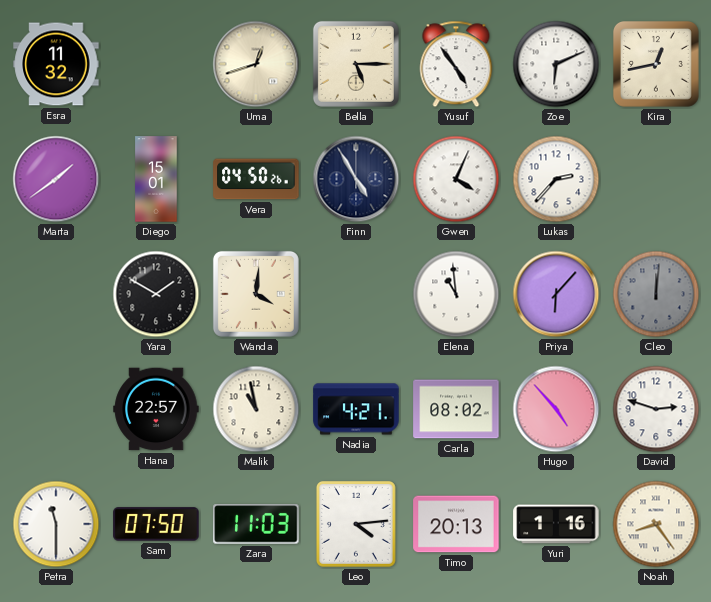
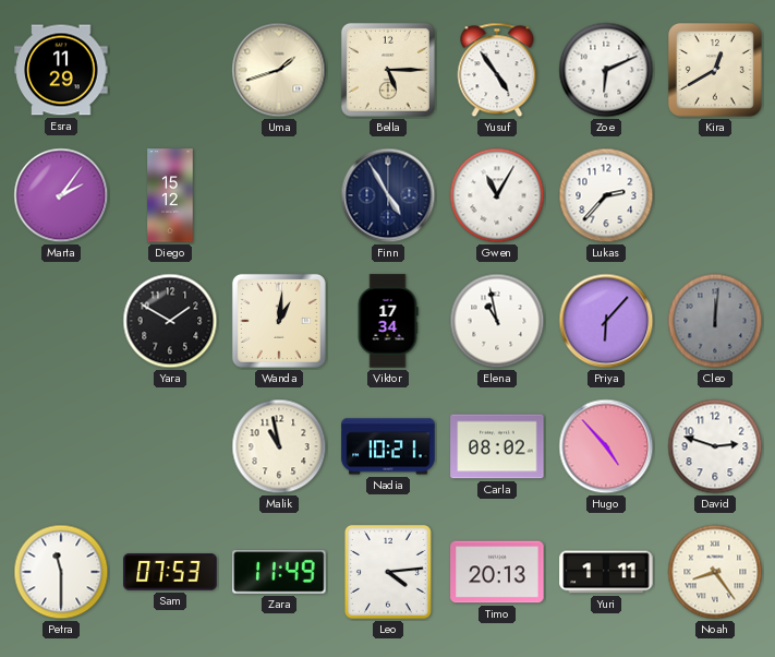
Esra: 11:32 -> 11:29 (61, 70)
Uma: 12:42 -> 1:42 (279, 70)
Kira: 12:43 -> 12:40 (715, 70)
Marta: 1:39 -> 2:06 (61, 195)
Diego: 15:01 -> 15:12 (170, 195)
Vera: 04:50 -> none (256, 179)
Gwen: 4:04 -> 11:05 (497, 195)
Wanda: 4:01 -> 1:01 (279, 321)
Viktor: none -> 17:34 (388, 321)
Elena: 10:59 -> 10:58 (497, 321)
Hana: 22:57 -> none (156, 409)
Nadia: 4:21 -> 10:21 (388, 446)
Sam: 07:50 -> 07:53 (170, 572)
Zara: 11:03 -> 11:49 (279, 572)
Yuri: 1:16 -> 1:11 (606, 572)
